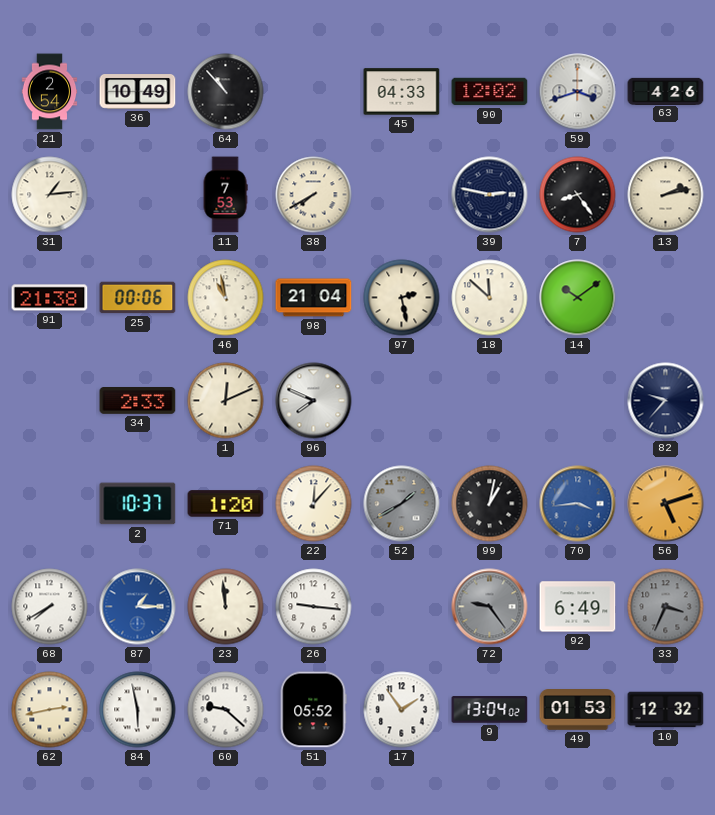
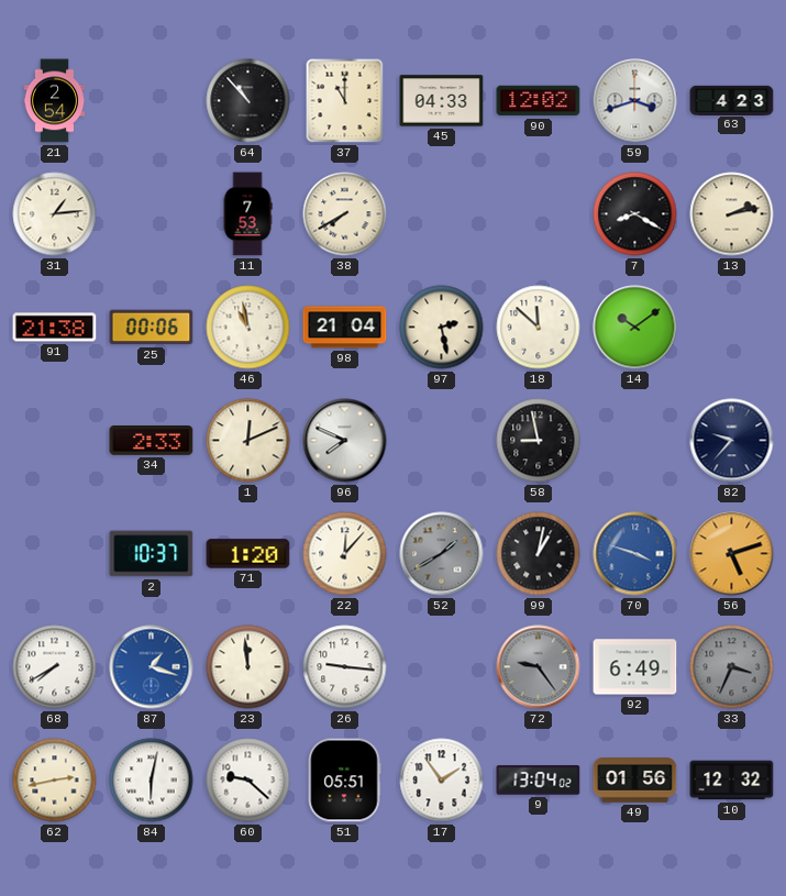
36: 10:49 -> none (138, 92)
37: none -> 11:00 (345, 101)
63: 4:26 -> 4:23 (732, 100)
39: 2:47 -> none (490, 195)
7: 8:24 -> 8:20 (635, 214)
58: none -> 8:58 (539, 441)
70: 3:44 -> 3:48 (635, 554)
87: 1:15 -> 1:18 (152, 667)
84: 5:58 -> 6:02 (152, 781)
51: 05:52 -> 05:51 (344, 781)
49: 01:53 -> 01:56 (635, 781)
